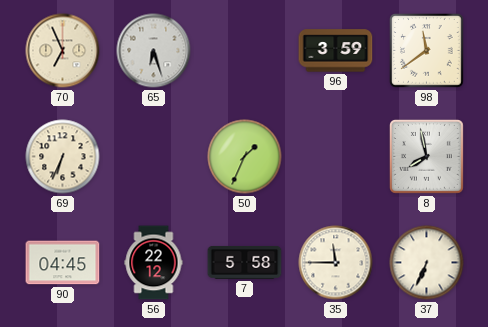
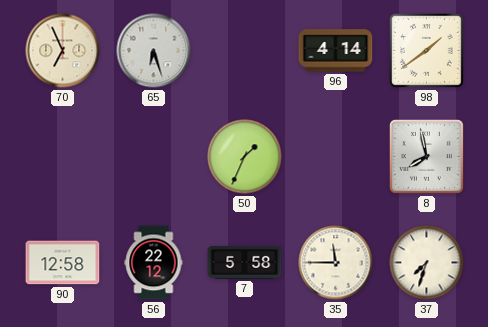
96: 3:59 -> 4:14 (336, 51)
98: 11:39 -> 1:39 (427, 51)
69: 6:34 -> none (63, 157)
90: 04:45 -> 12:58 (63, 263)
37: 6:34 -> 7:33 (427, 263)
